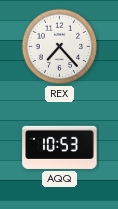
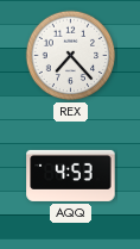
AQQ: 10:53 -> 4:53 (71, 175)
